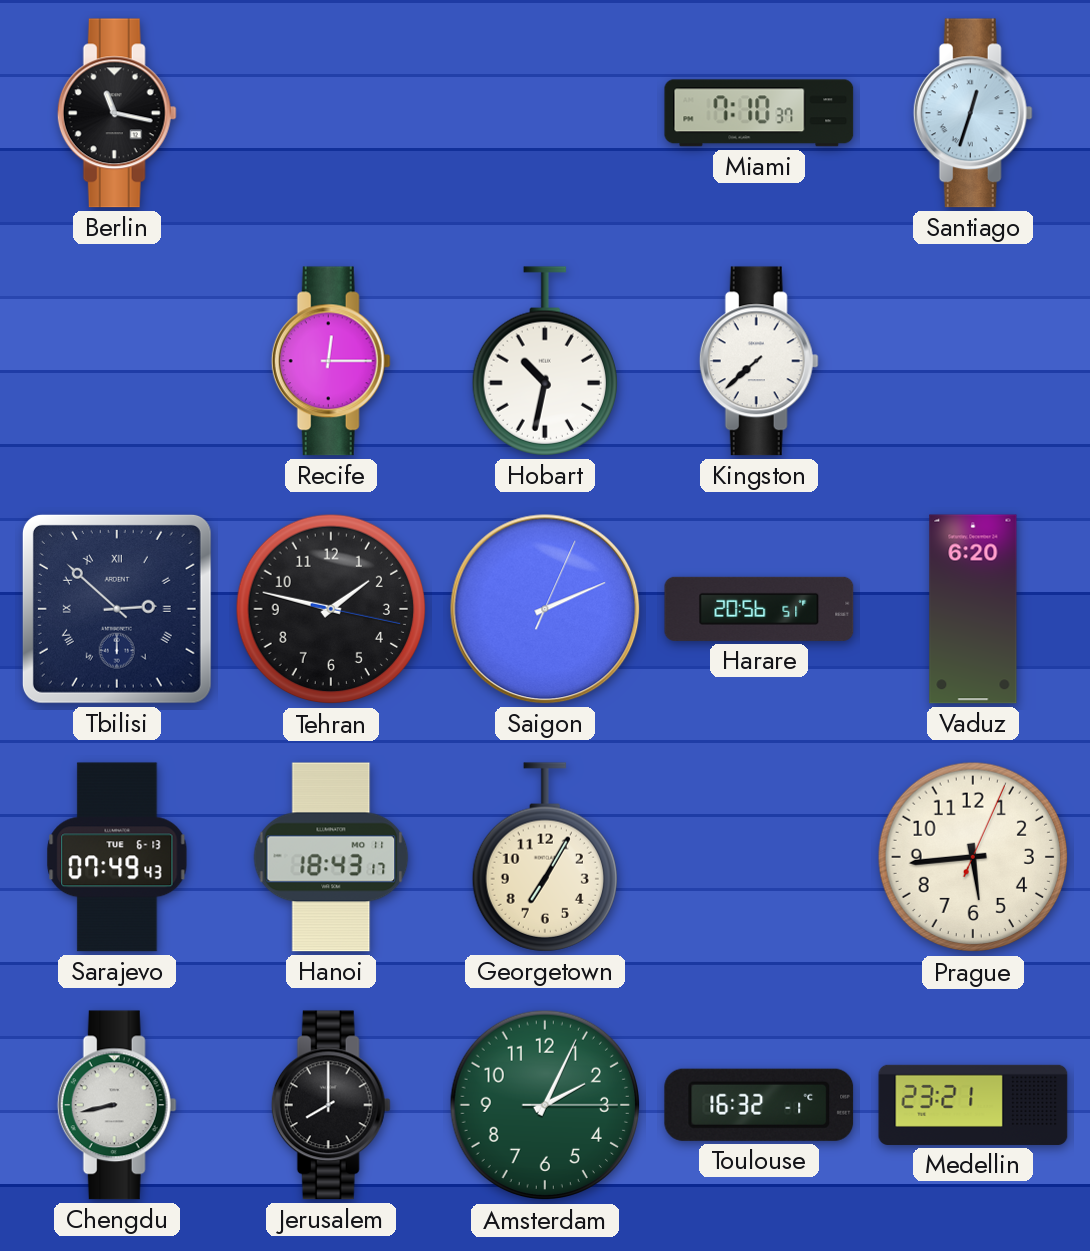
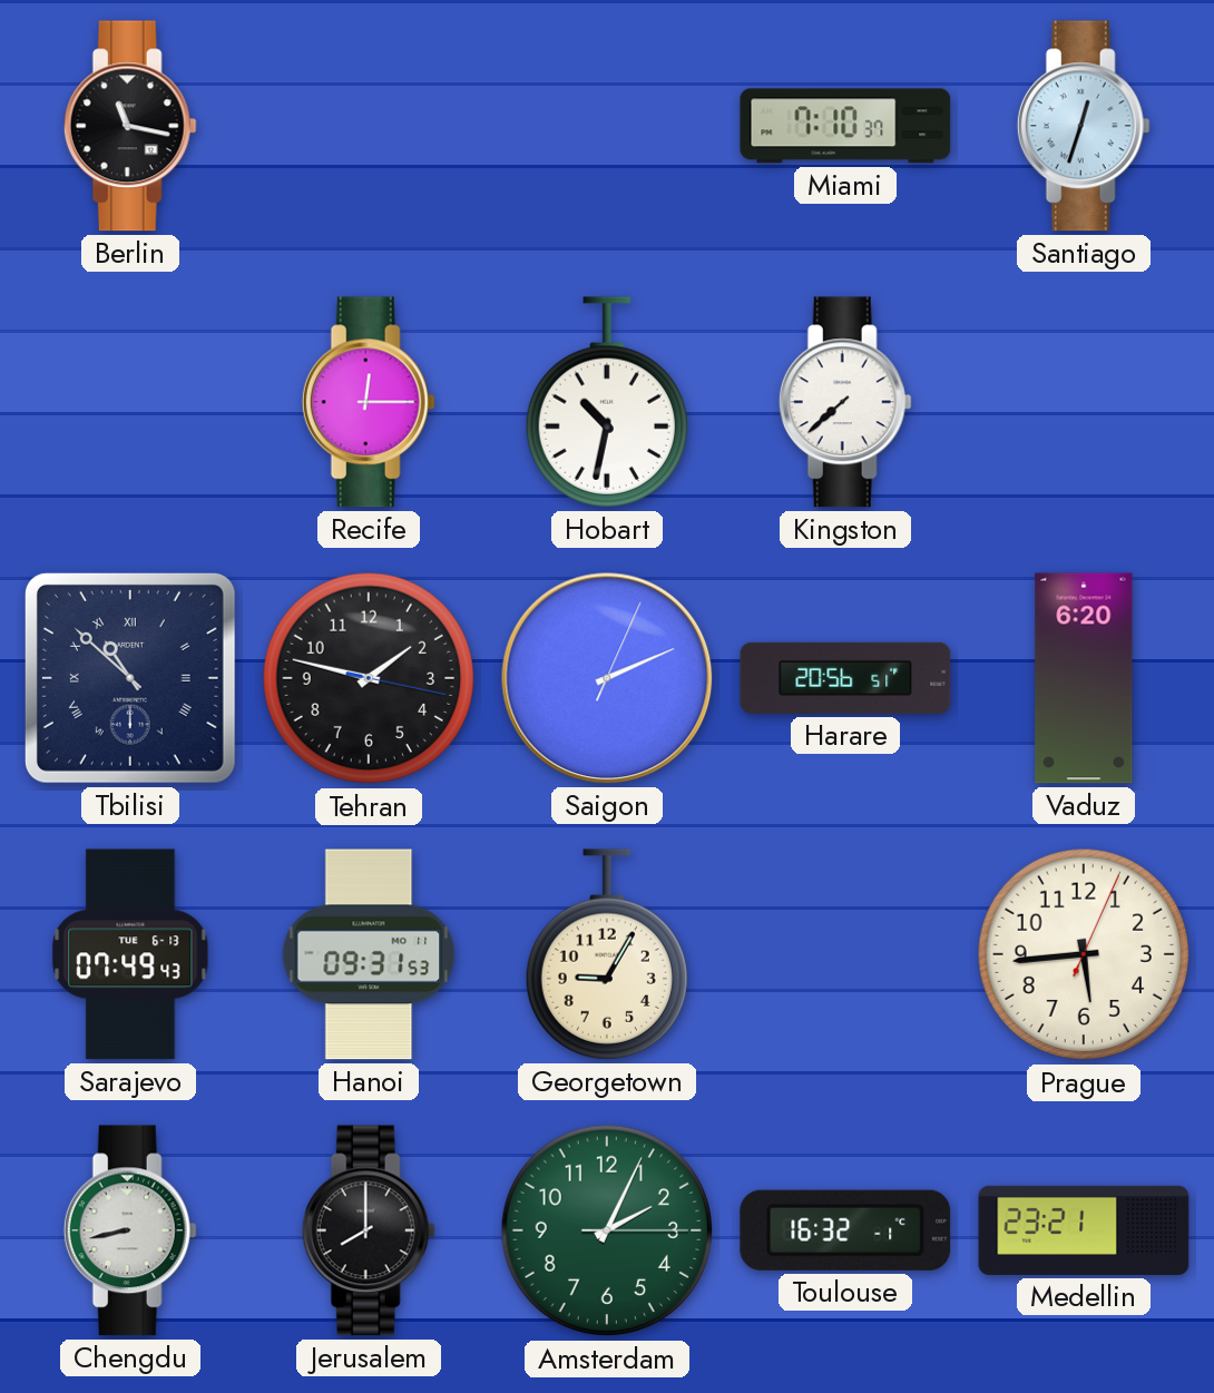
Tbilisi: 2:52 -> 10:52 (130, 678)
Hanoi: 18:43 -> 09:31 (369, 954)
Georgetown: 7:05 -> 9:05 (607, 954)
